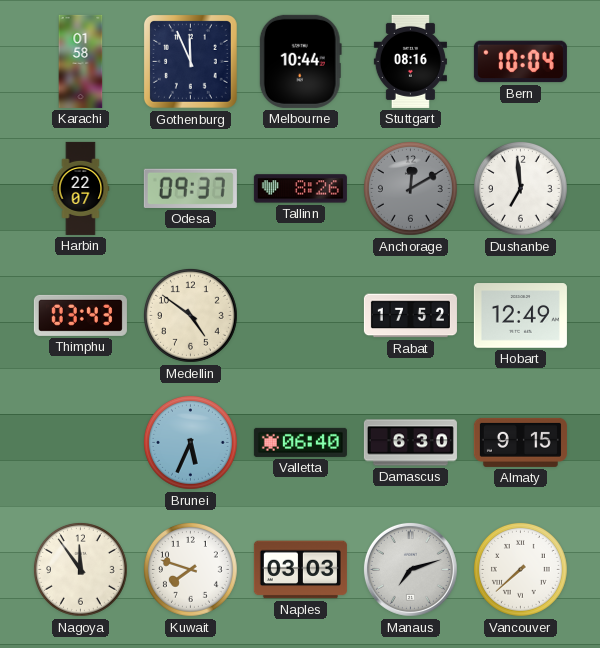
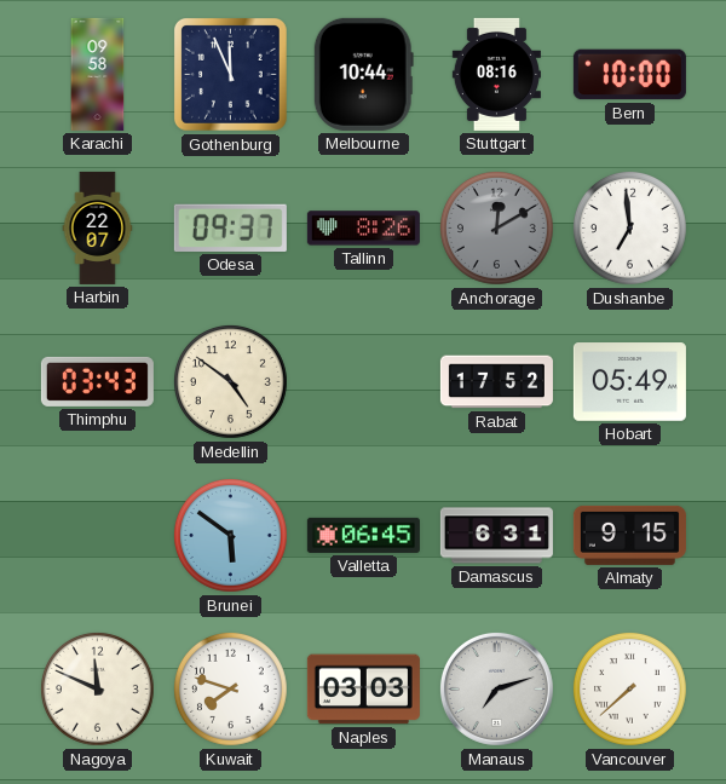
Karachi: 01:58 -> 09:58 (98, 74)
Bern: 10:04 -> 10:00 (629, 75)
Hobart: 12:49 -> 05:49 (629, 382)
Brunei: 5:34 -> 5:51 (231, 536)
Valletta: 06:40 -> 06:45 (363, 535)
Damascus: 6:30 -> 6:31 (496, 536)
Nagoya: 11:54 -> 11:49 (98, 690)
